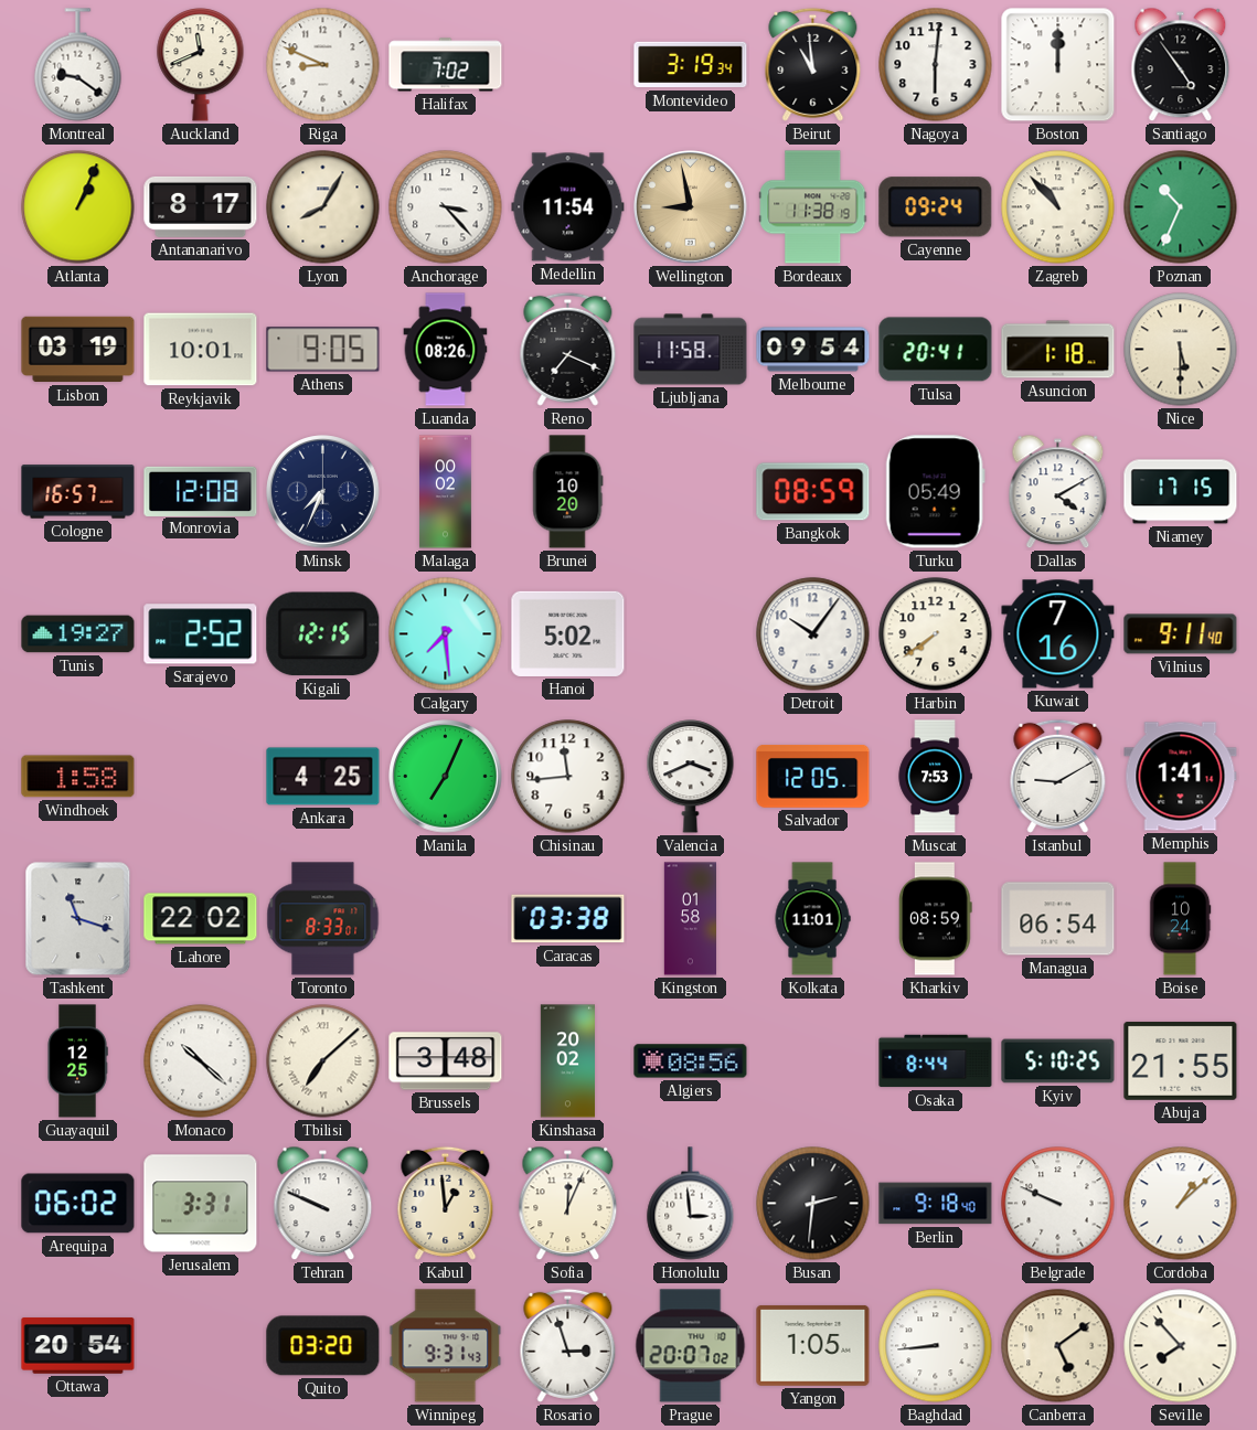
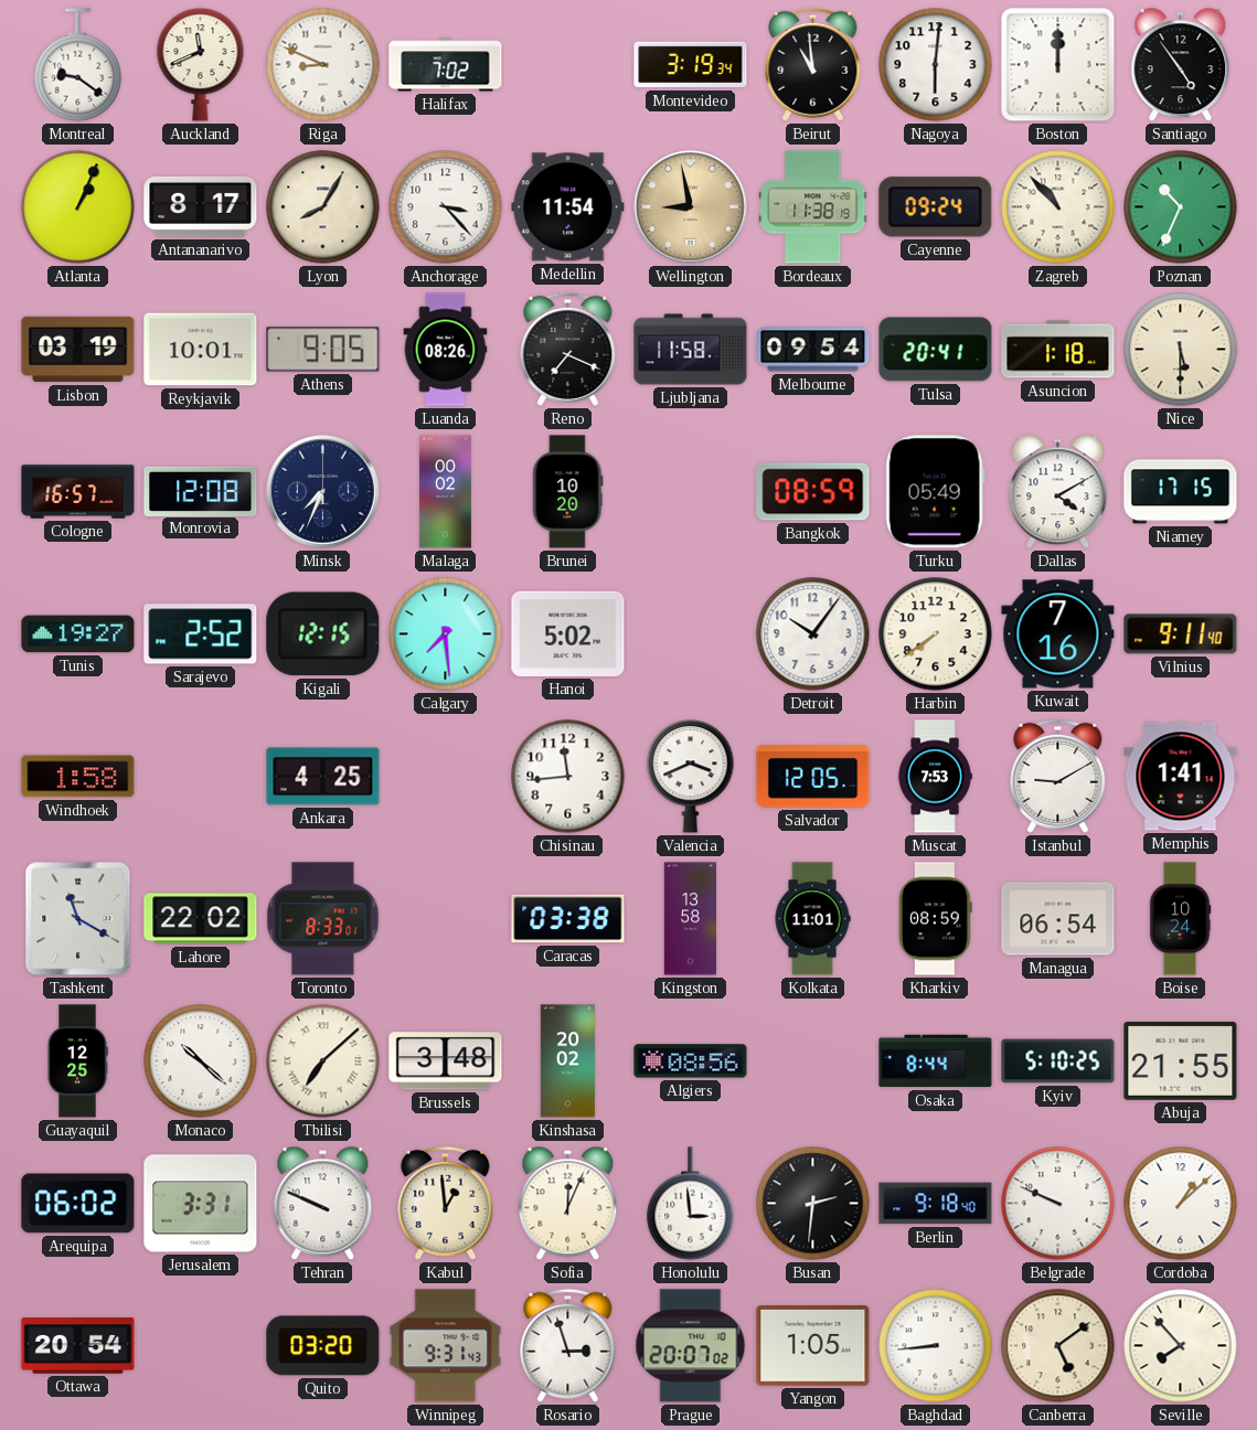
Manila: 7:04 -> none (446, 777)
Tashkent: 11:18 -> 11:20 (78, 919)
Kingston: 01:58 -> 13:58 (691, 919)
